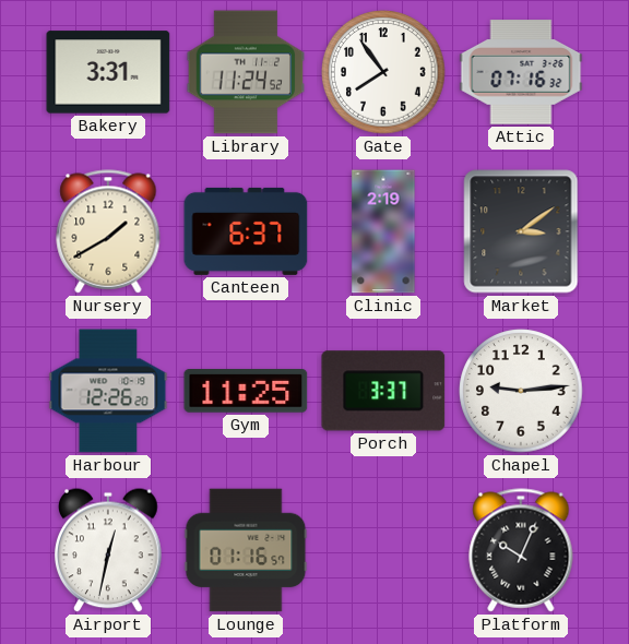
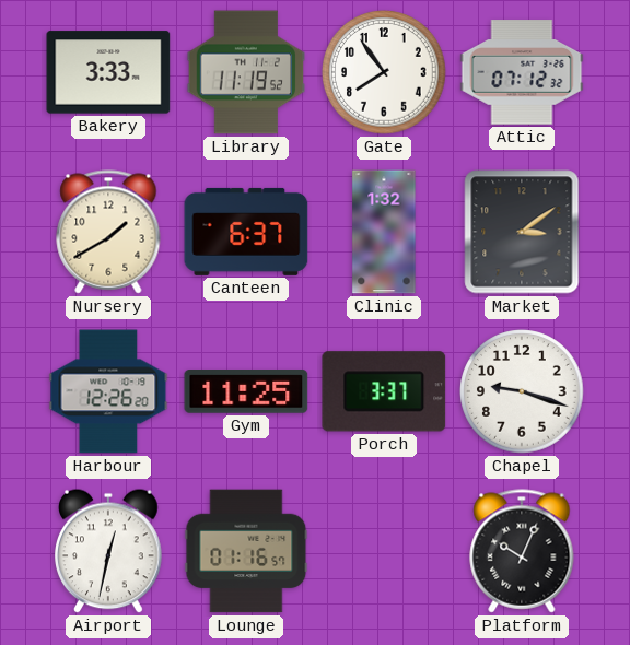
Bakery: 3:31 -> 3:33 (108, 72)
Library: 11:24 -> 11:19 (246, 72)
Attic: 07:16 -> 07:12 (522, 72)
Clinic: 2:19 -> 1:32 (384, 232)
Chapel: 9:14 -> 9:18 (522, 391)
